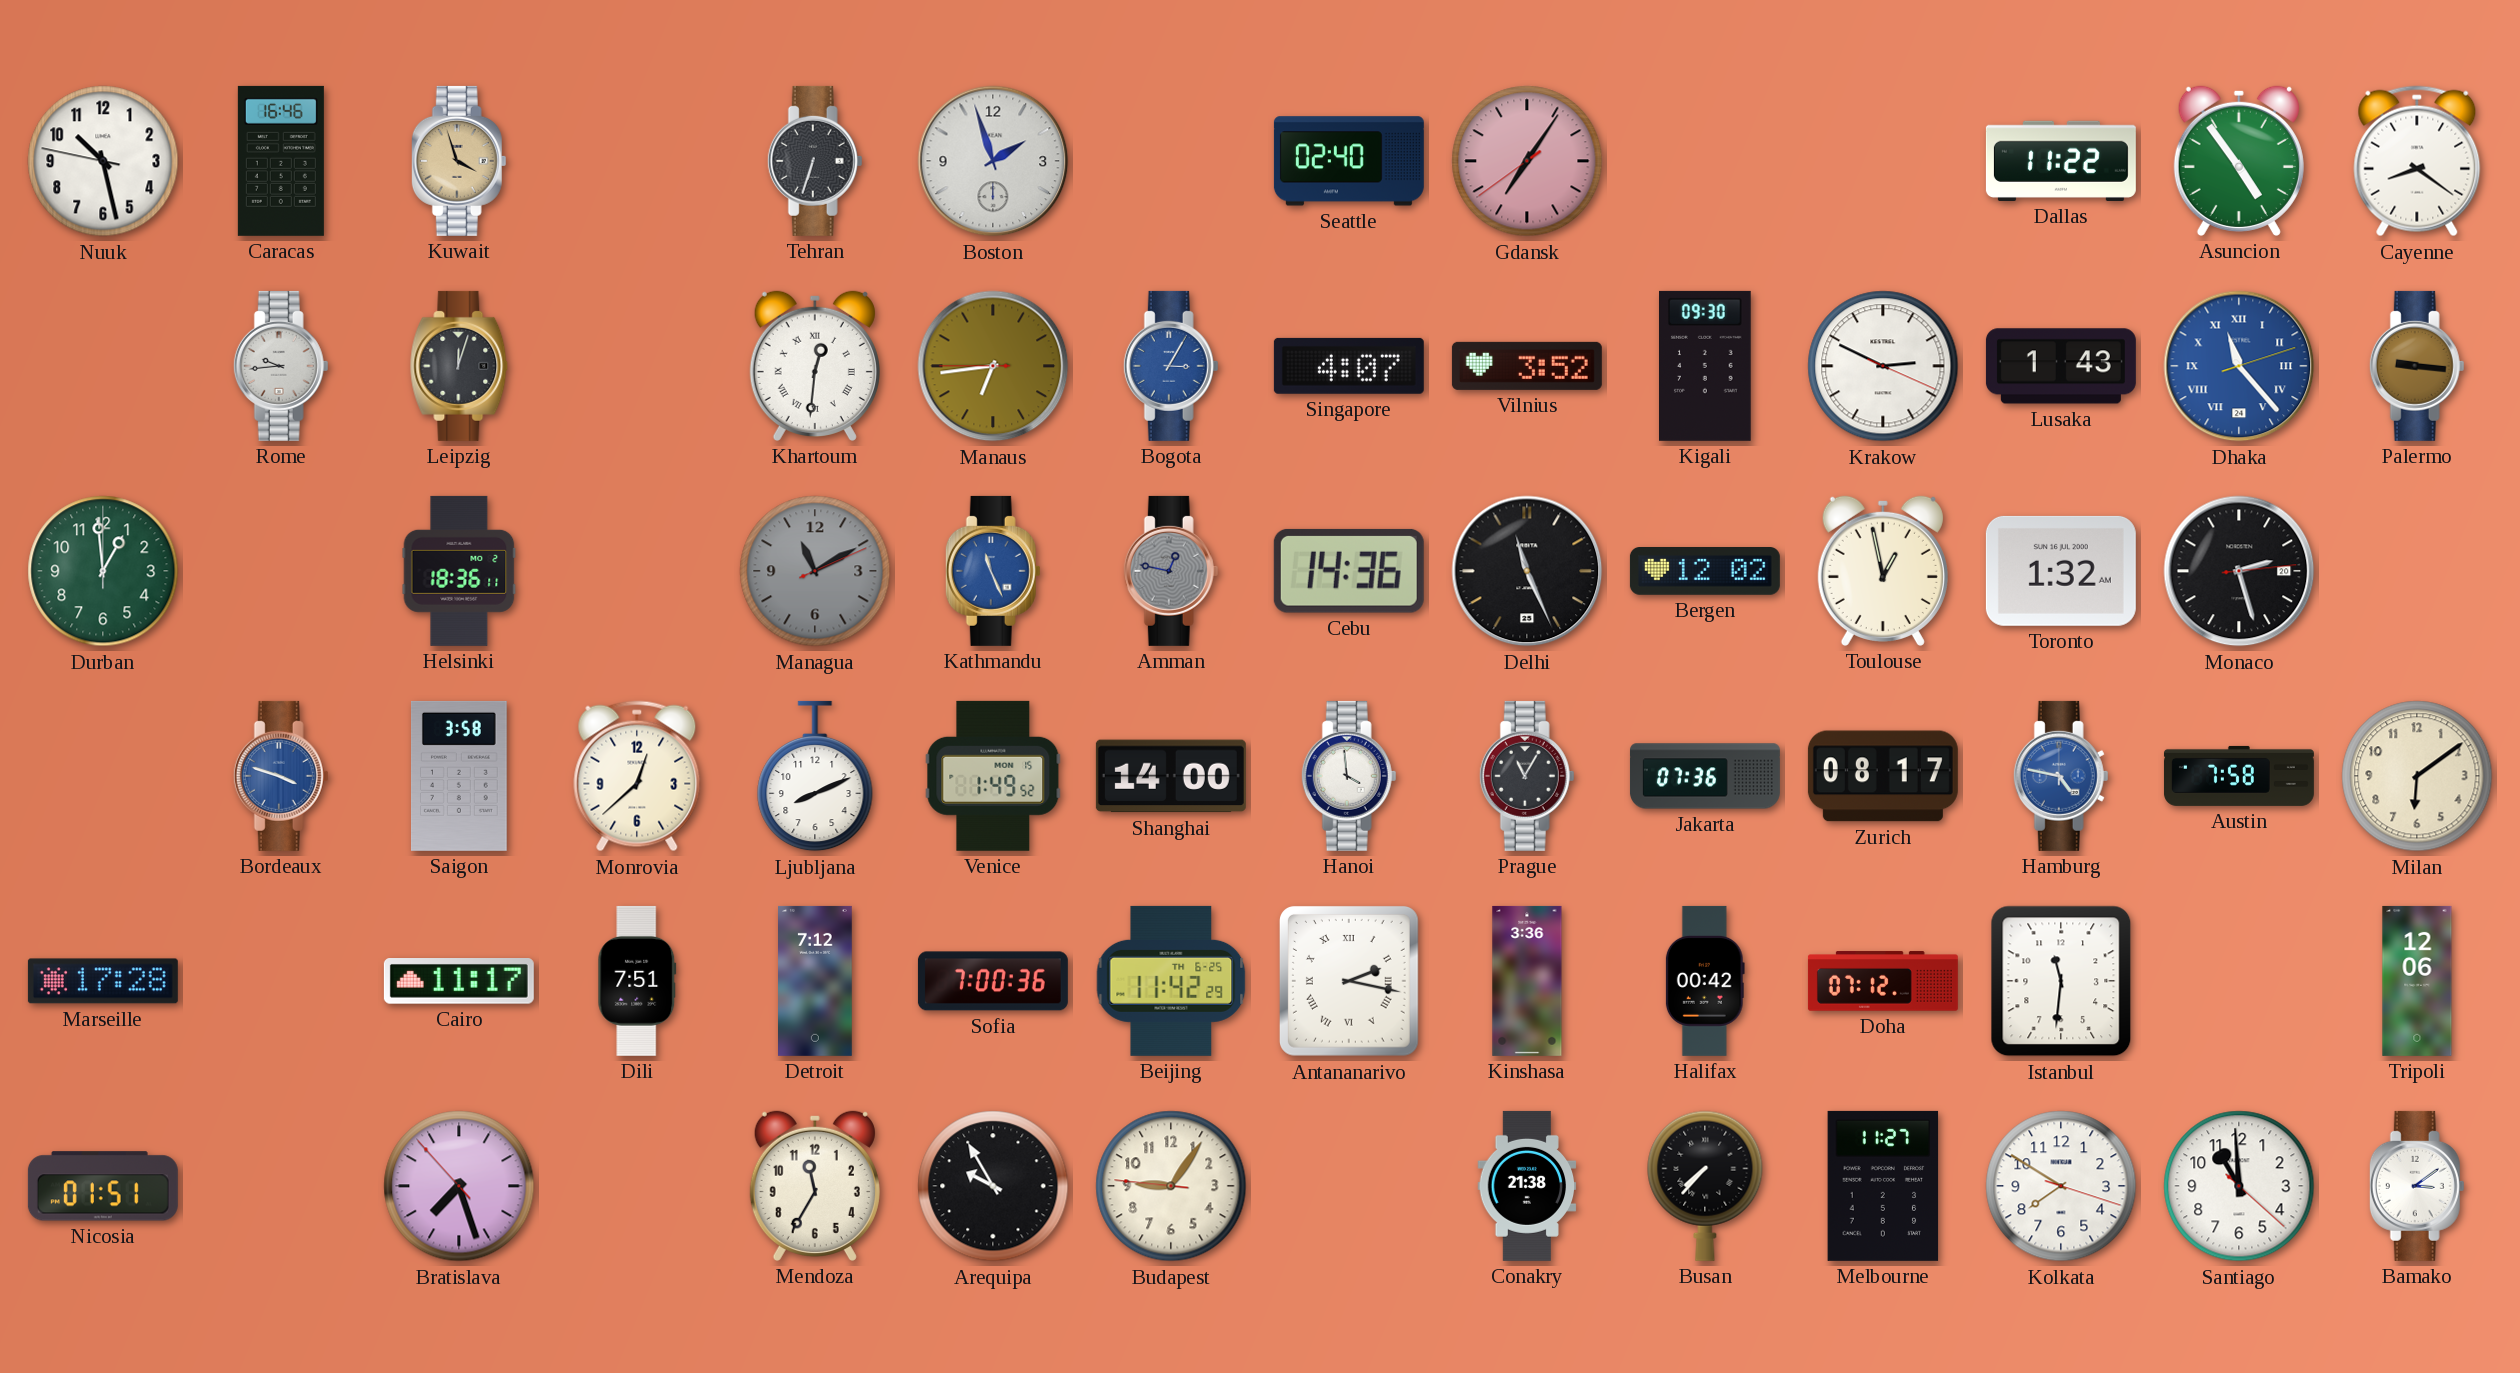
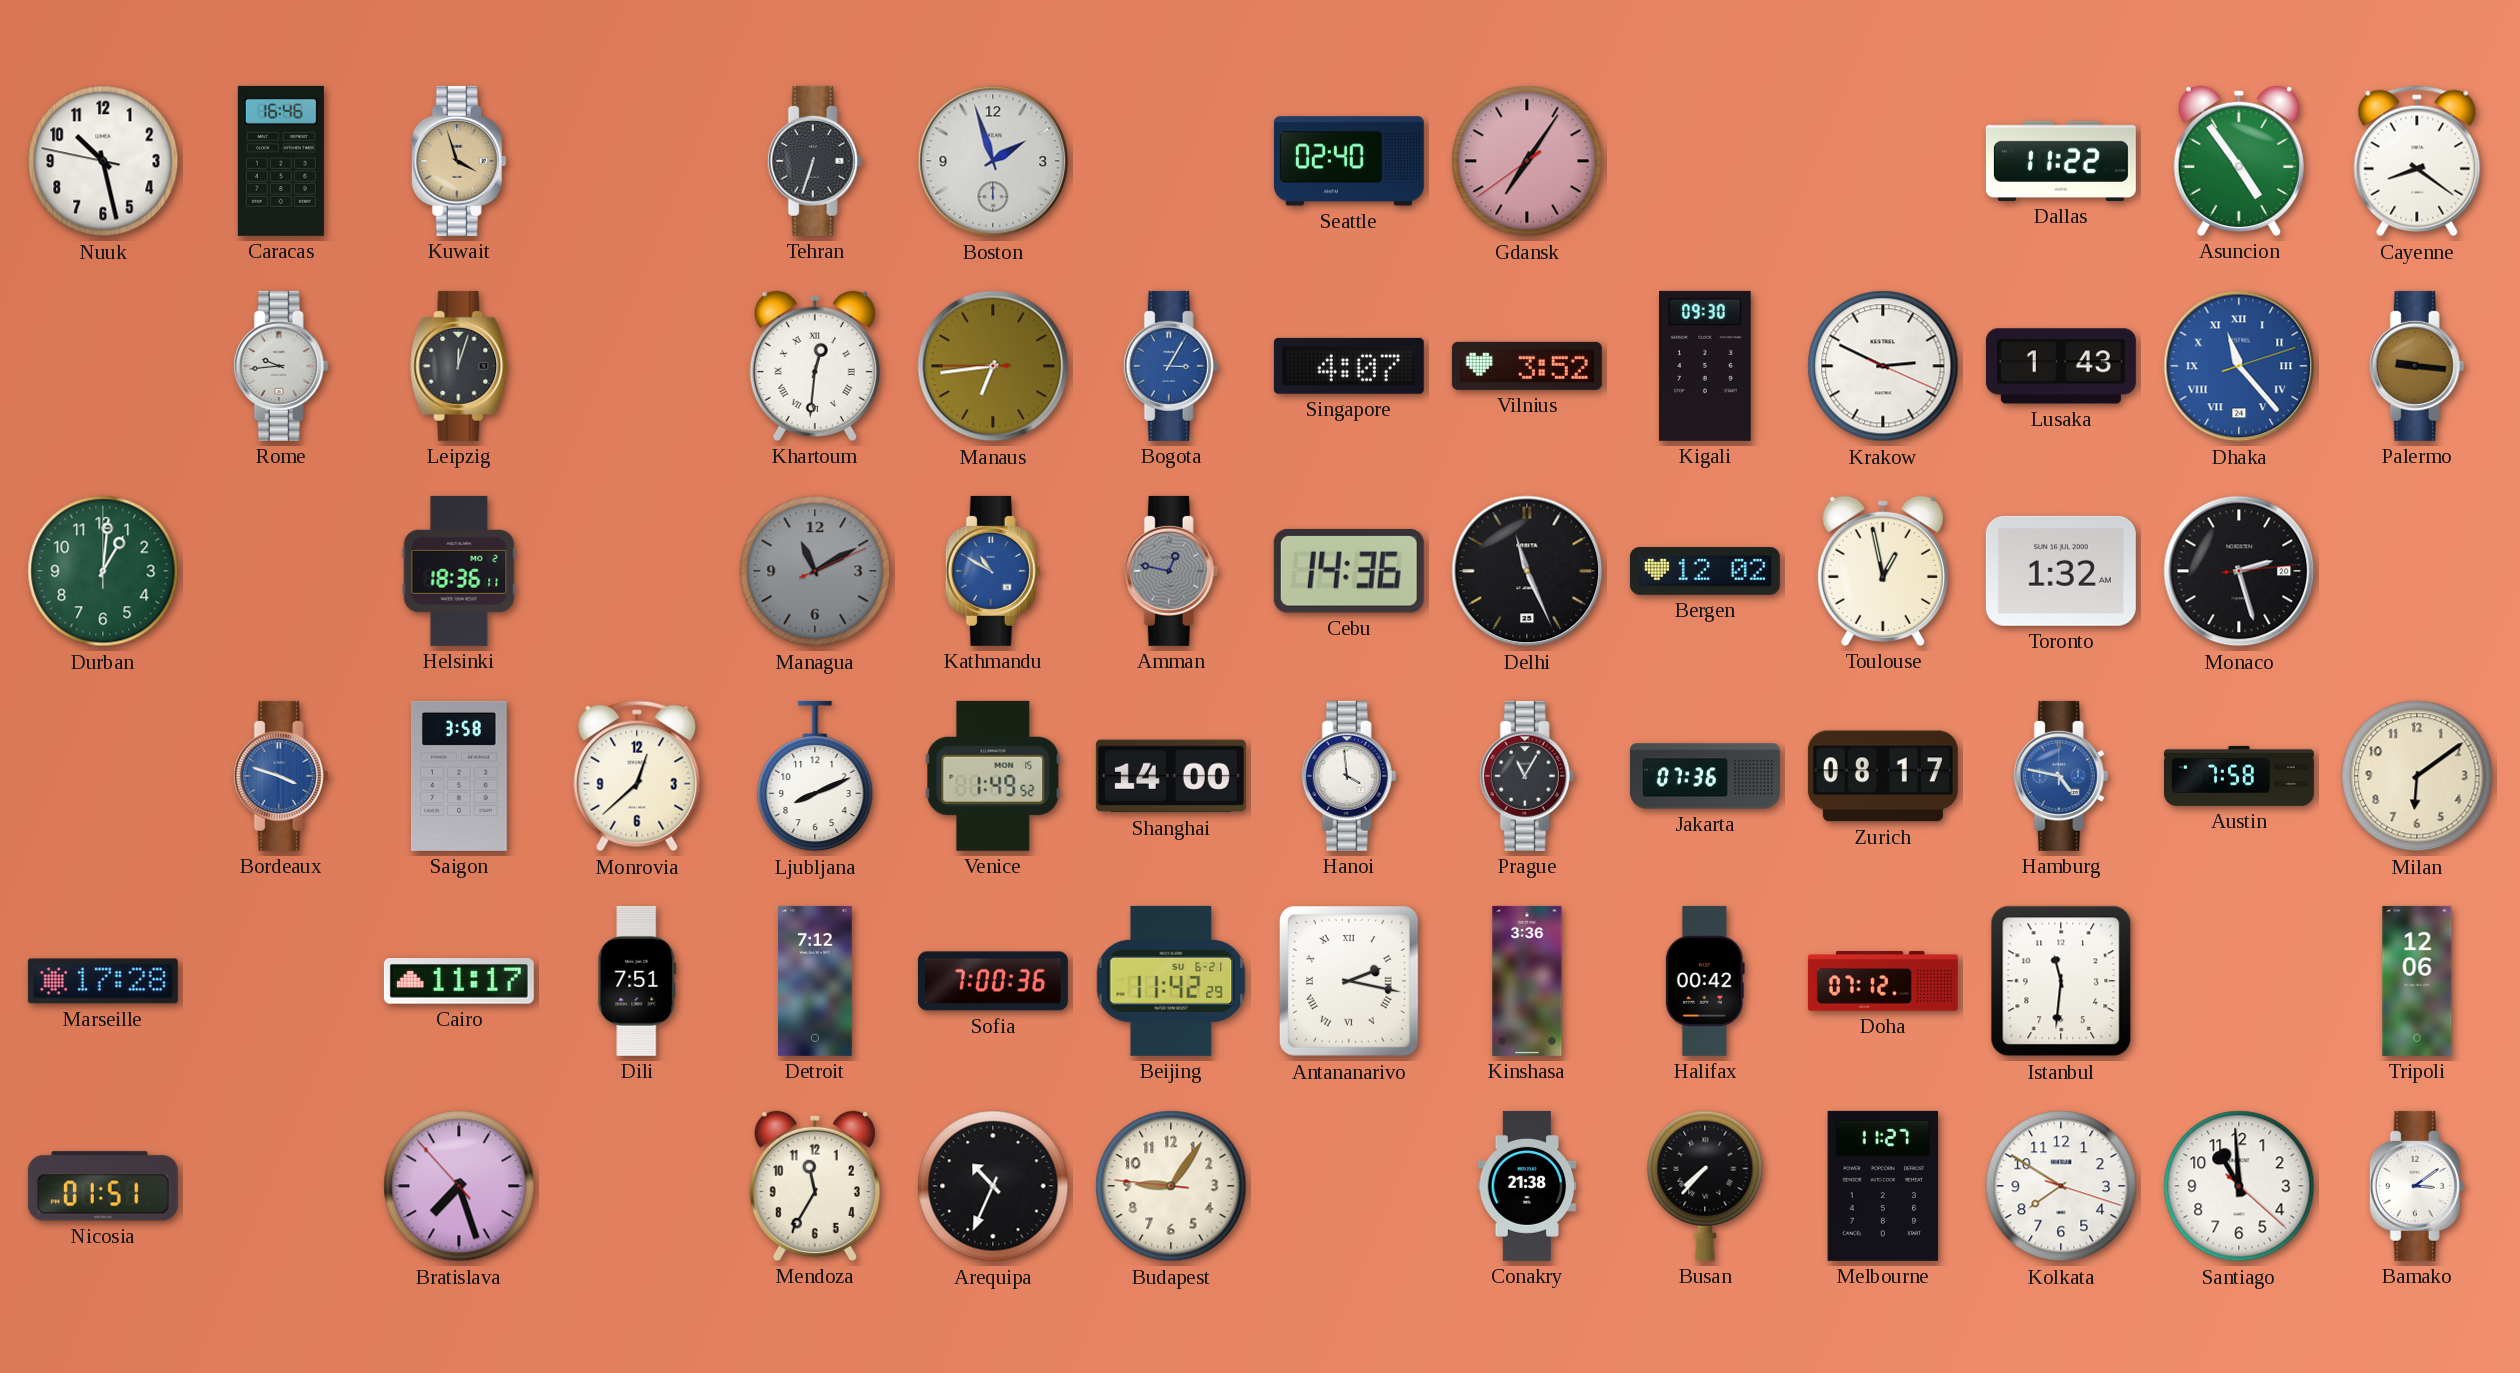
Durban: 12:59 -> 1:01 (103, 571)
Kathmandu: 11:26 -> 10:50 (993, 571)
Beijing date: TH 6-25 -> SU 6-21 (1171, 981)
Arequipa: 9:55 -> 10:34 (993, 1186)
